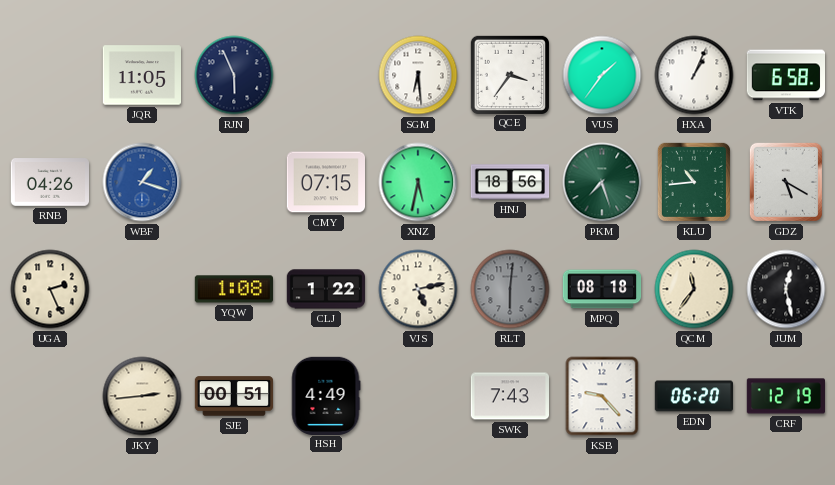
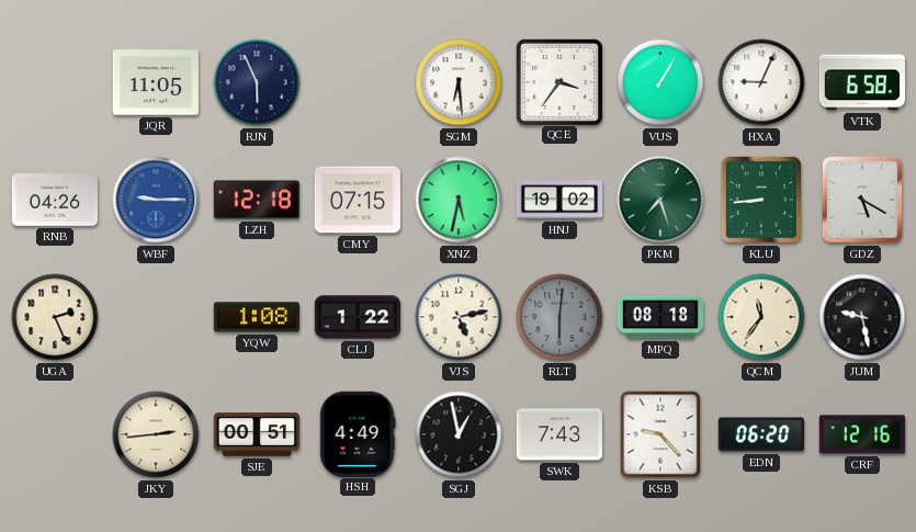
VUS: 1:36 -> 1:05 (660, 82)
HXA: 1:04 -> 9:04 (761, 82)
WBF: 1:18 -> 9:15 (156, 200)
LZH: none -> 12:18 (256, 200)
HNJ: 18:56 -> 19:02 (559, 200)
KLU: 10:44 -> 8:44 (761, 200)
JUM: 12:28 -> 9:28 (862, 317)
SGJ: none -> 12:58 (459, 434)
CRF: 12:19 -> 12:16 (861, 434)
